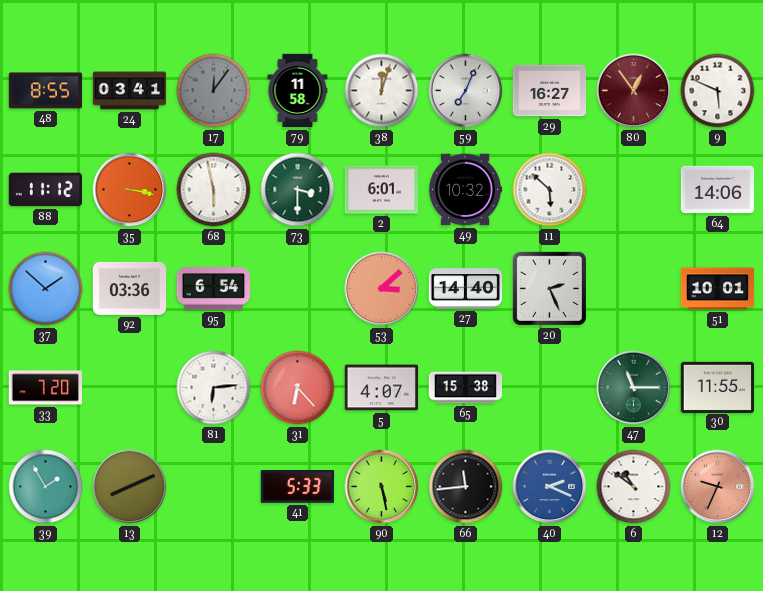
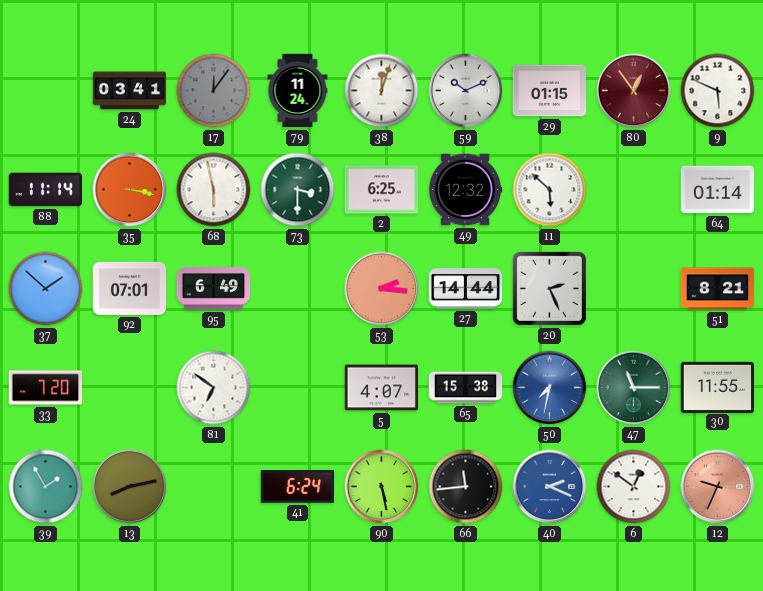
48: 8:55 -> none (46, 91)
79: 11:58 -> 11:24 (298, 91)
59: 7:04 -> 10:11 (466, 91)
29: 16:27 -> 01:15 (550, 91)
88: 11:12 -> 11:14 (46, 190)
2: 6:01 -> 6:25 (382, 190)
49: 10:32 -> 12:32 (466, 190)
64: 14:06 -> 01:14 (718, 190)
92: 03:36 -> 07:01 (130, 288)
95: 6:54 -> 6:49 (214, 289)
53: 3:08 -> 2:16 (382, 289)
27: 14:40 -> 14:44 (466, 289)
51: 10:01 -> 8:21 (718, 289)
81: 6:14 -> 6:51 (214, 388)
31: 6:23 -> none (298, 388)
50: none -> 7:32 (550, 388)
13: 8:11 -> 8:13 (130, 487)
41: 5:33 -> 6:24 (297, 487)
6: 10:51 -> 12:51 (634, 487)
